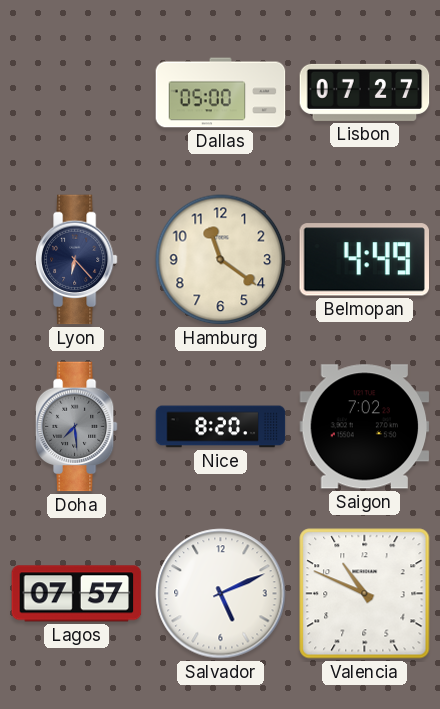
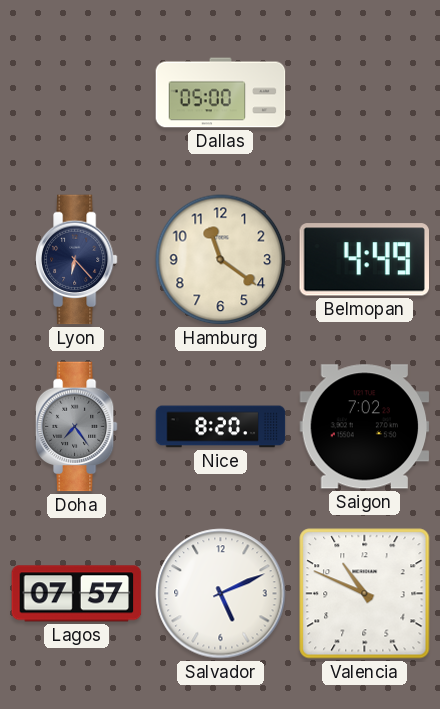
Lisbon: 07:27 -> none (365, 92)
Doha: 7:29 -> 7:24 (76, 427)
